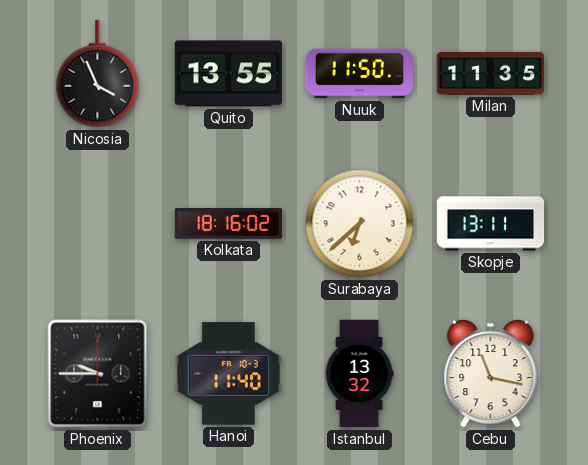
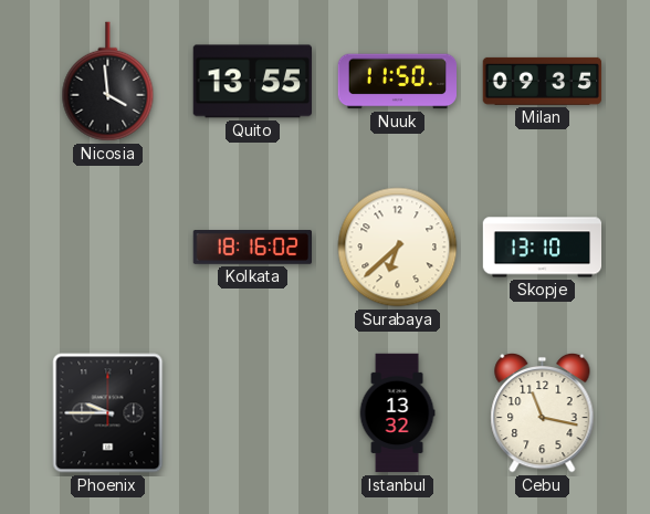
Nicosia: 3:56 -> 3:59 (108, 82)
Milan: 11:35 -> 09:35 (543, 81)
Skopje: 13:11 -> 13:10 (543, 248)
Hanoi: 11:40 -> none (228, 374)
